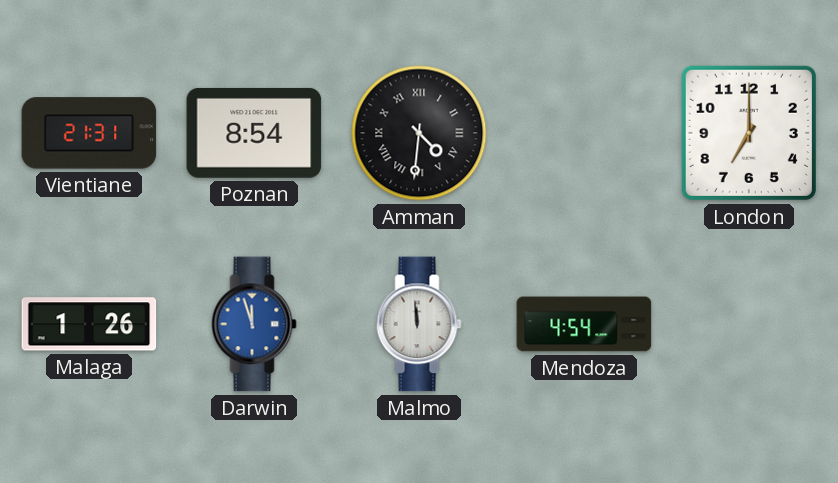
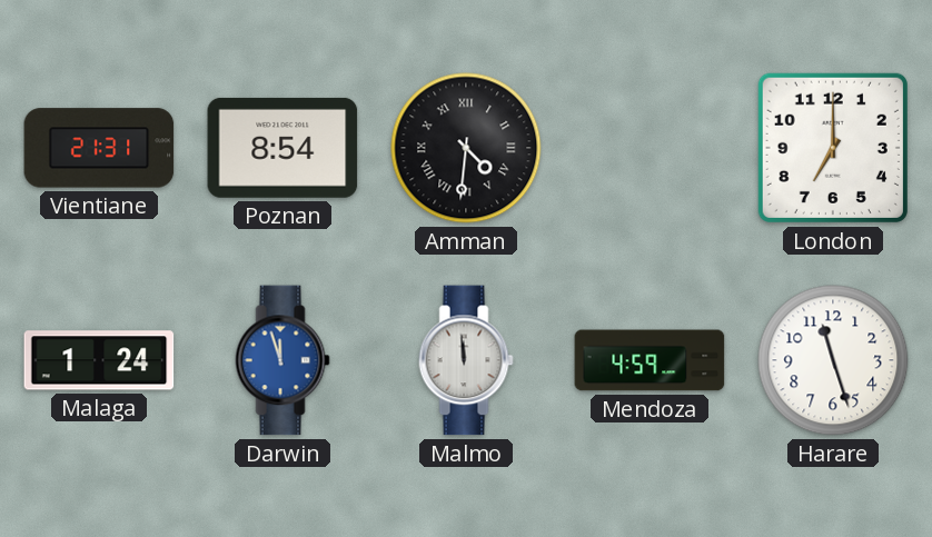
Malaga: 1:26 -> 1:24 (99, 360)
Mendoza: 4:54 -> 4:59 (650, 360)
Harare: none -> 11:27 (833, 360)
